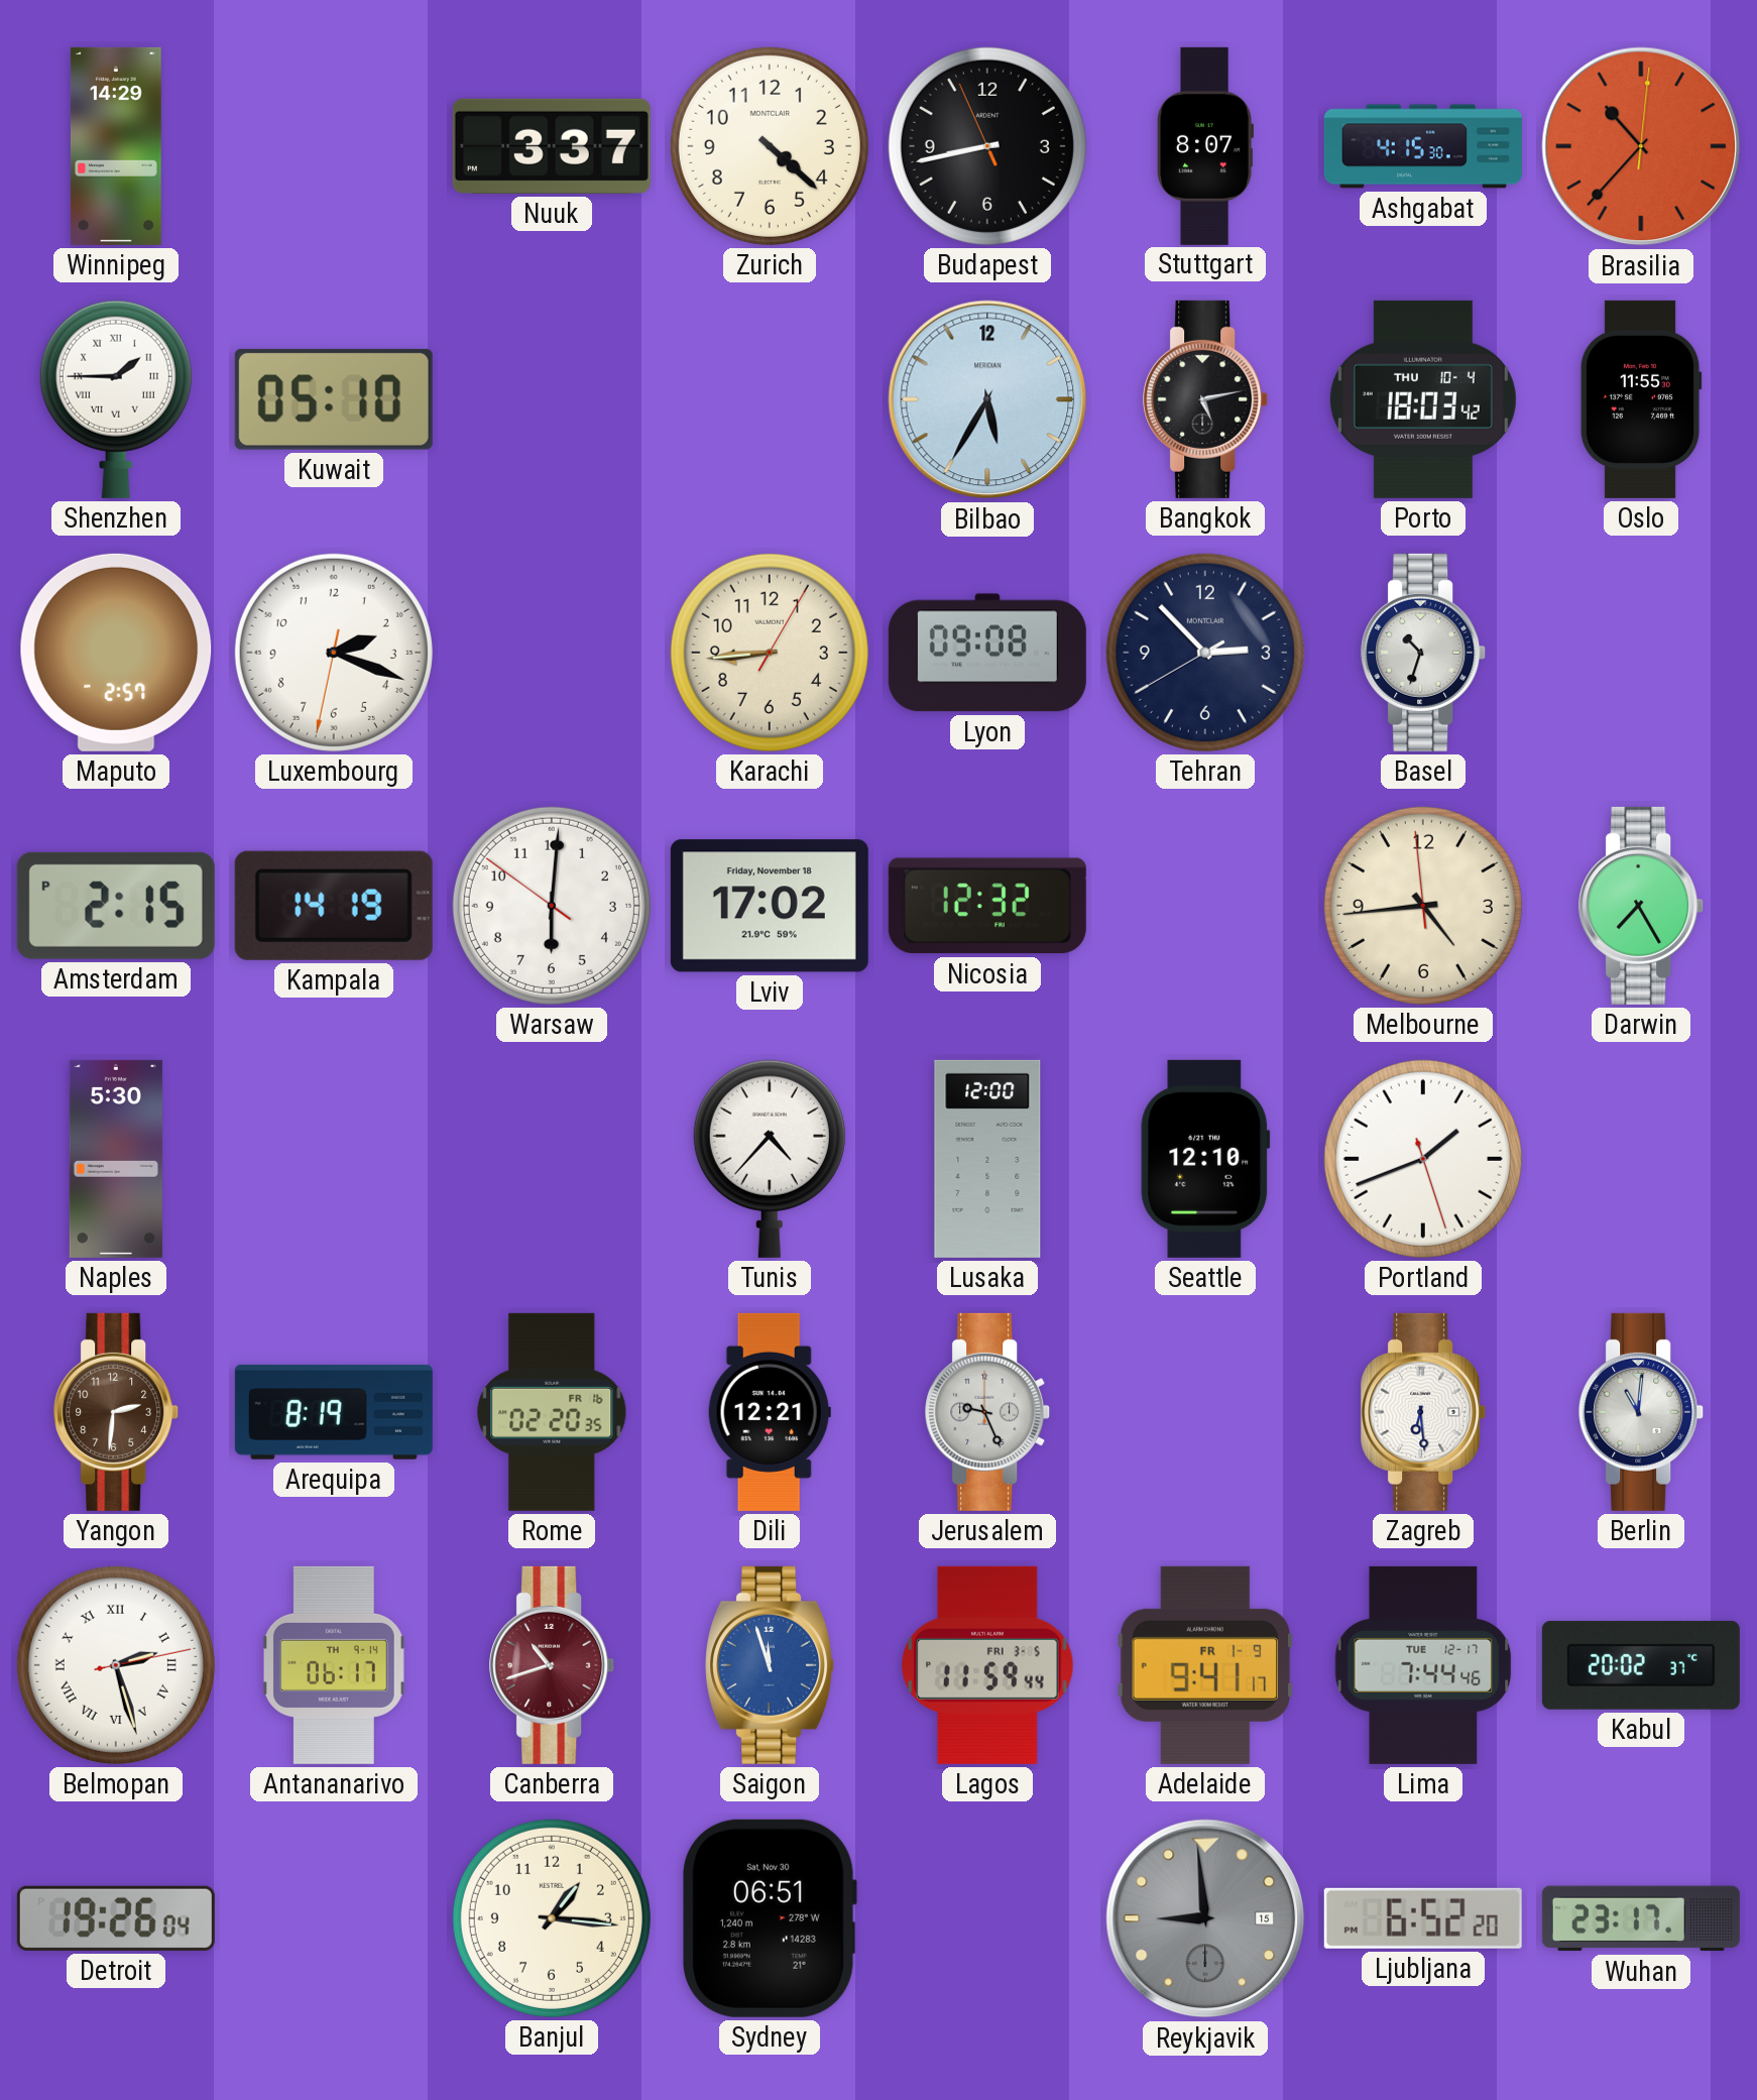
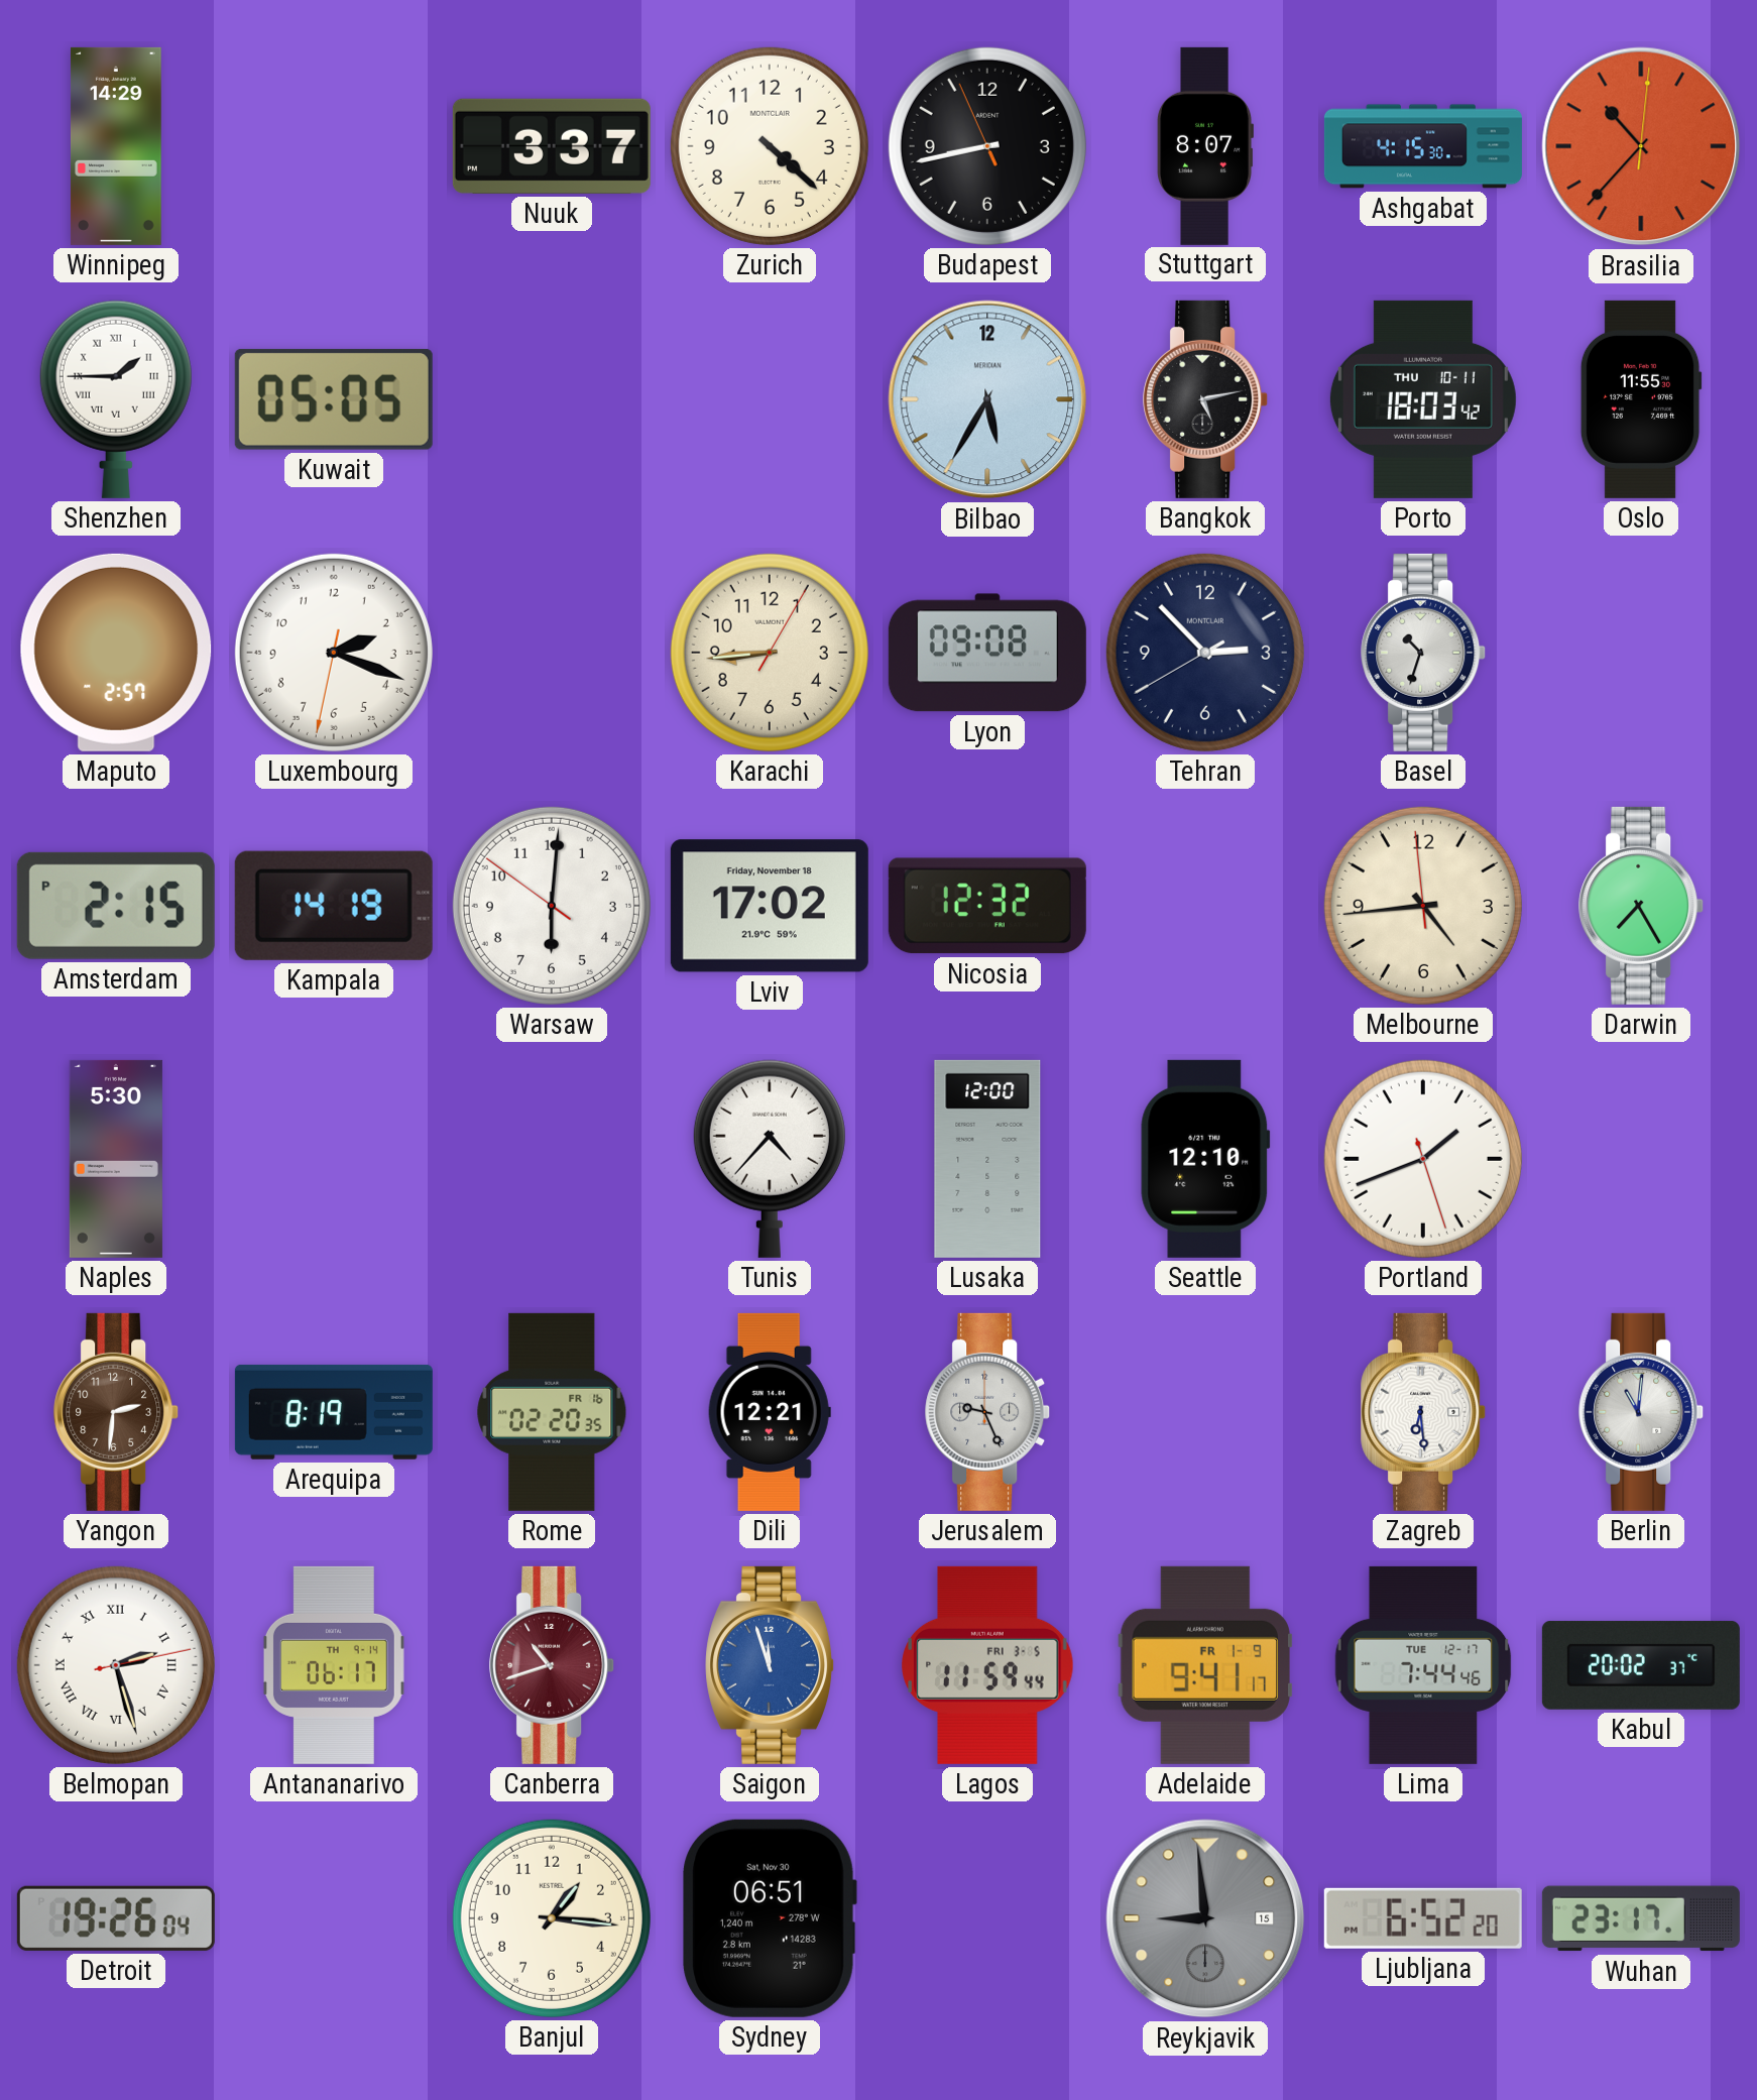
Kuwait: 05:10 -> 05:05 (334, 399)
Porto date: THU 10-4 -> THU 10-11 (1423, 399)
